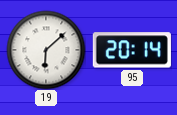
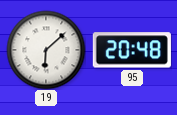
95: 20:14 -> 20:48 (132, 50)
